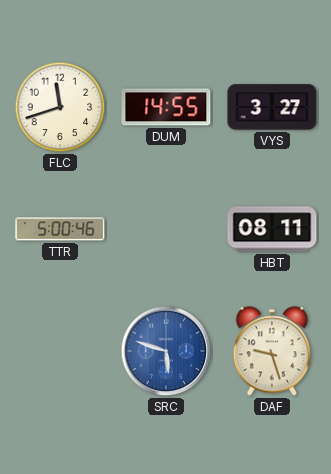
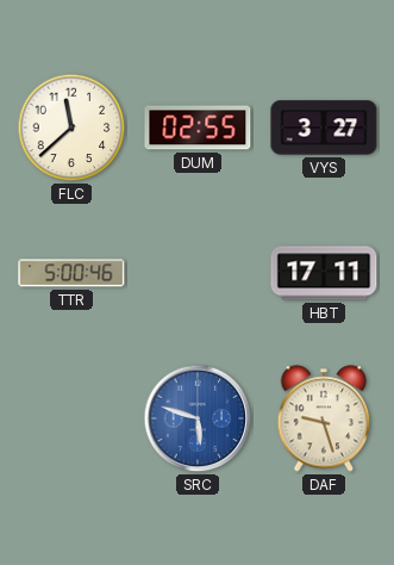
FLC: 11:42 -> 11:38 (71, 128)
DUM: 14:55 -> 02:55 (198, 128)
HBT: 08:11 -> 17:11 (324, 273)
